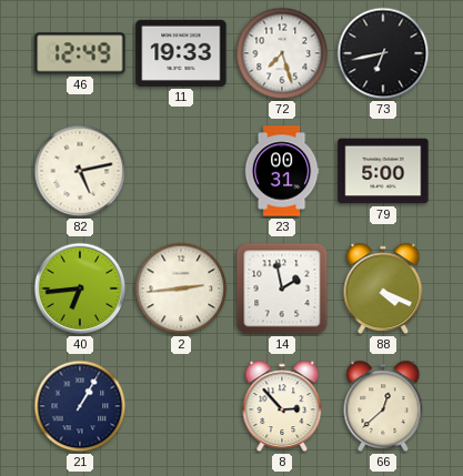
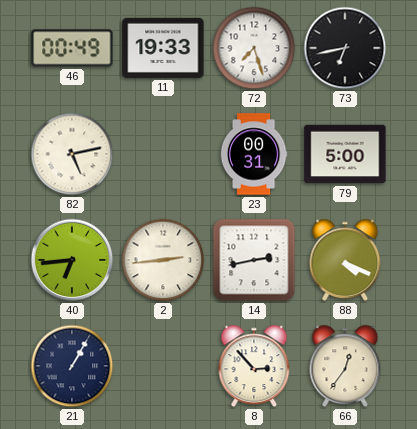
46: 12:49 -> 00:49 (72, 48)
14: 1:58 -> 2:43 (254, 260)
66: 12:38 -> 12:36 (345, 366)
